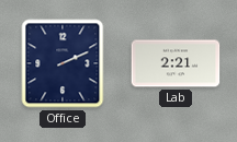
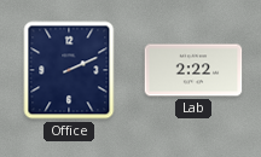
Lab: 2:21 -> 2:22 (193, 70)
